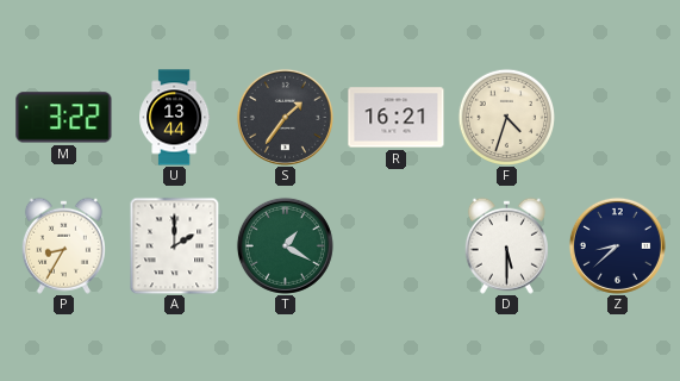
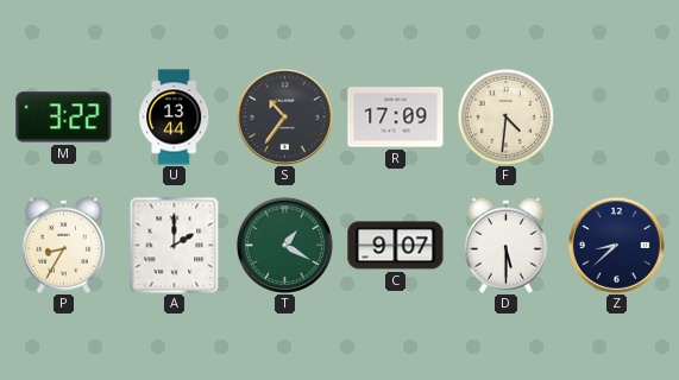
S: 1:36 -> 10:36 (284, 116)
R: 16:21 -> 17:09 (396, 118)
F: 4:33 -> 4:31 (505, 116)
C: none -> 9:07 (396, 246)
